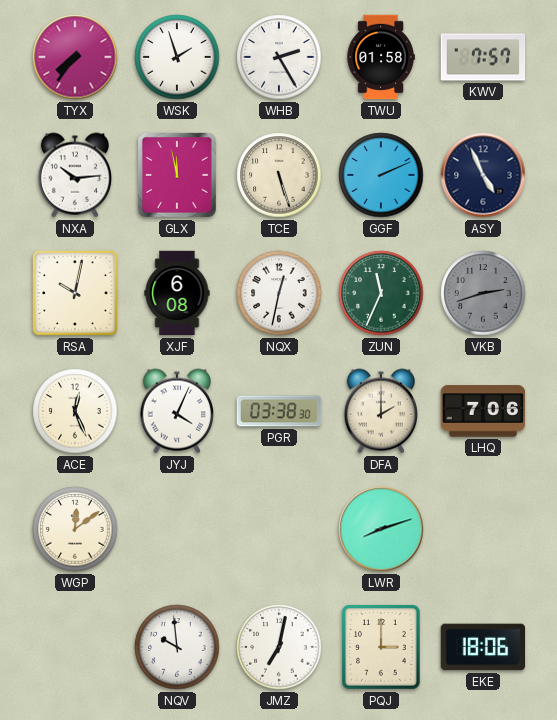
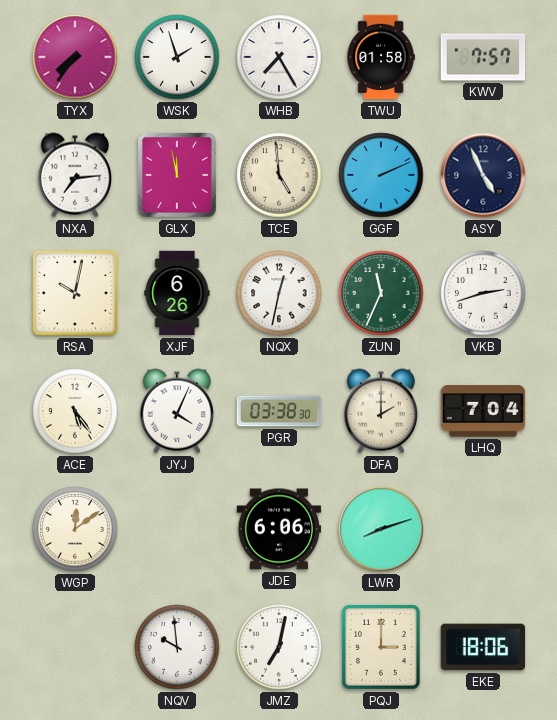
WHB: 2:25 -> 7:25 (279, 57)
NXA: 10:14 -> 7:14 (75, 175)
TCE: 5:27 -> 4:59 (279, 175)
XJF: 6:08 -> 6:26 (177, 293)
VKB dial: grey -> white (483, 293)
ACE: 12:26 -> 5:24 (75, 411)
LHQ: 7:06 -> 7:04 (483, 411)
JDE: none -> 6:06 (279, 529)
